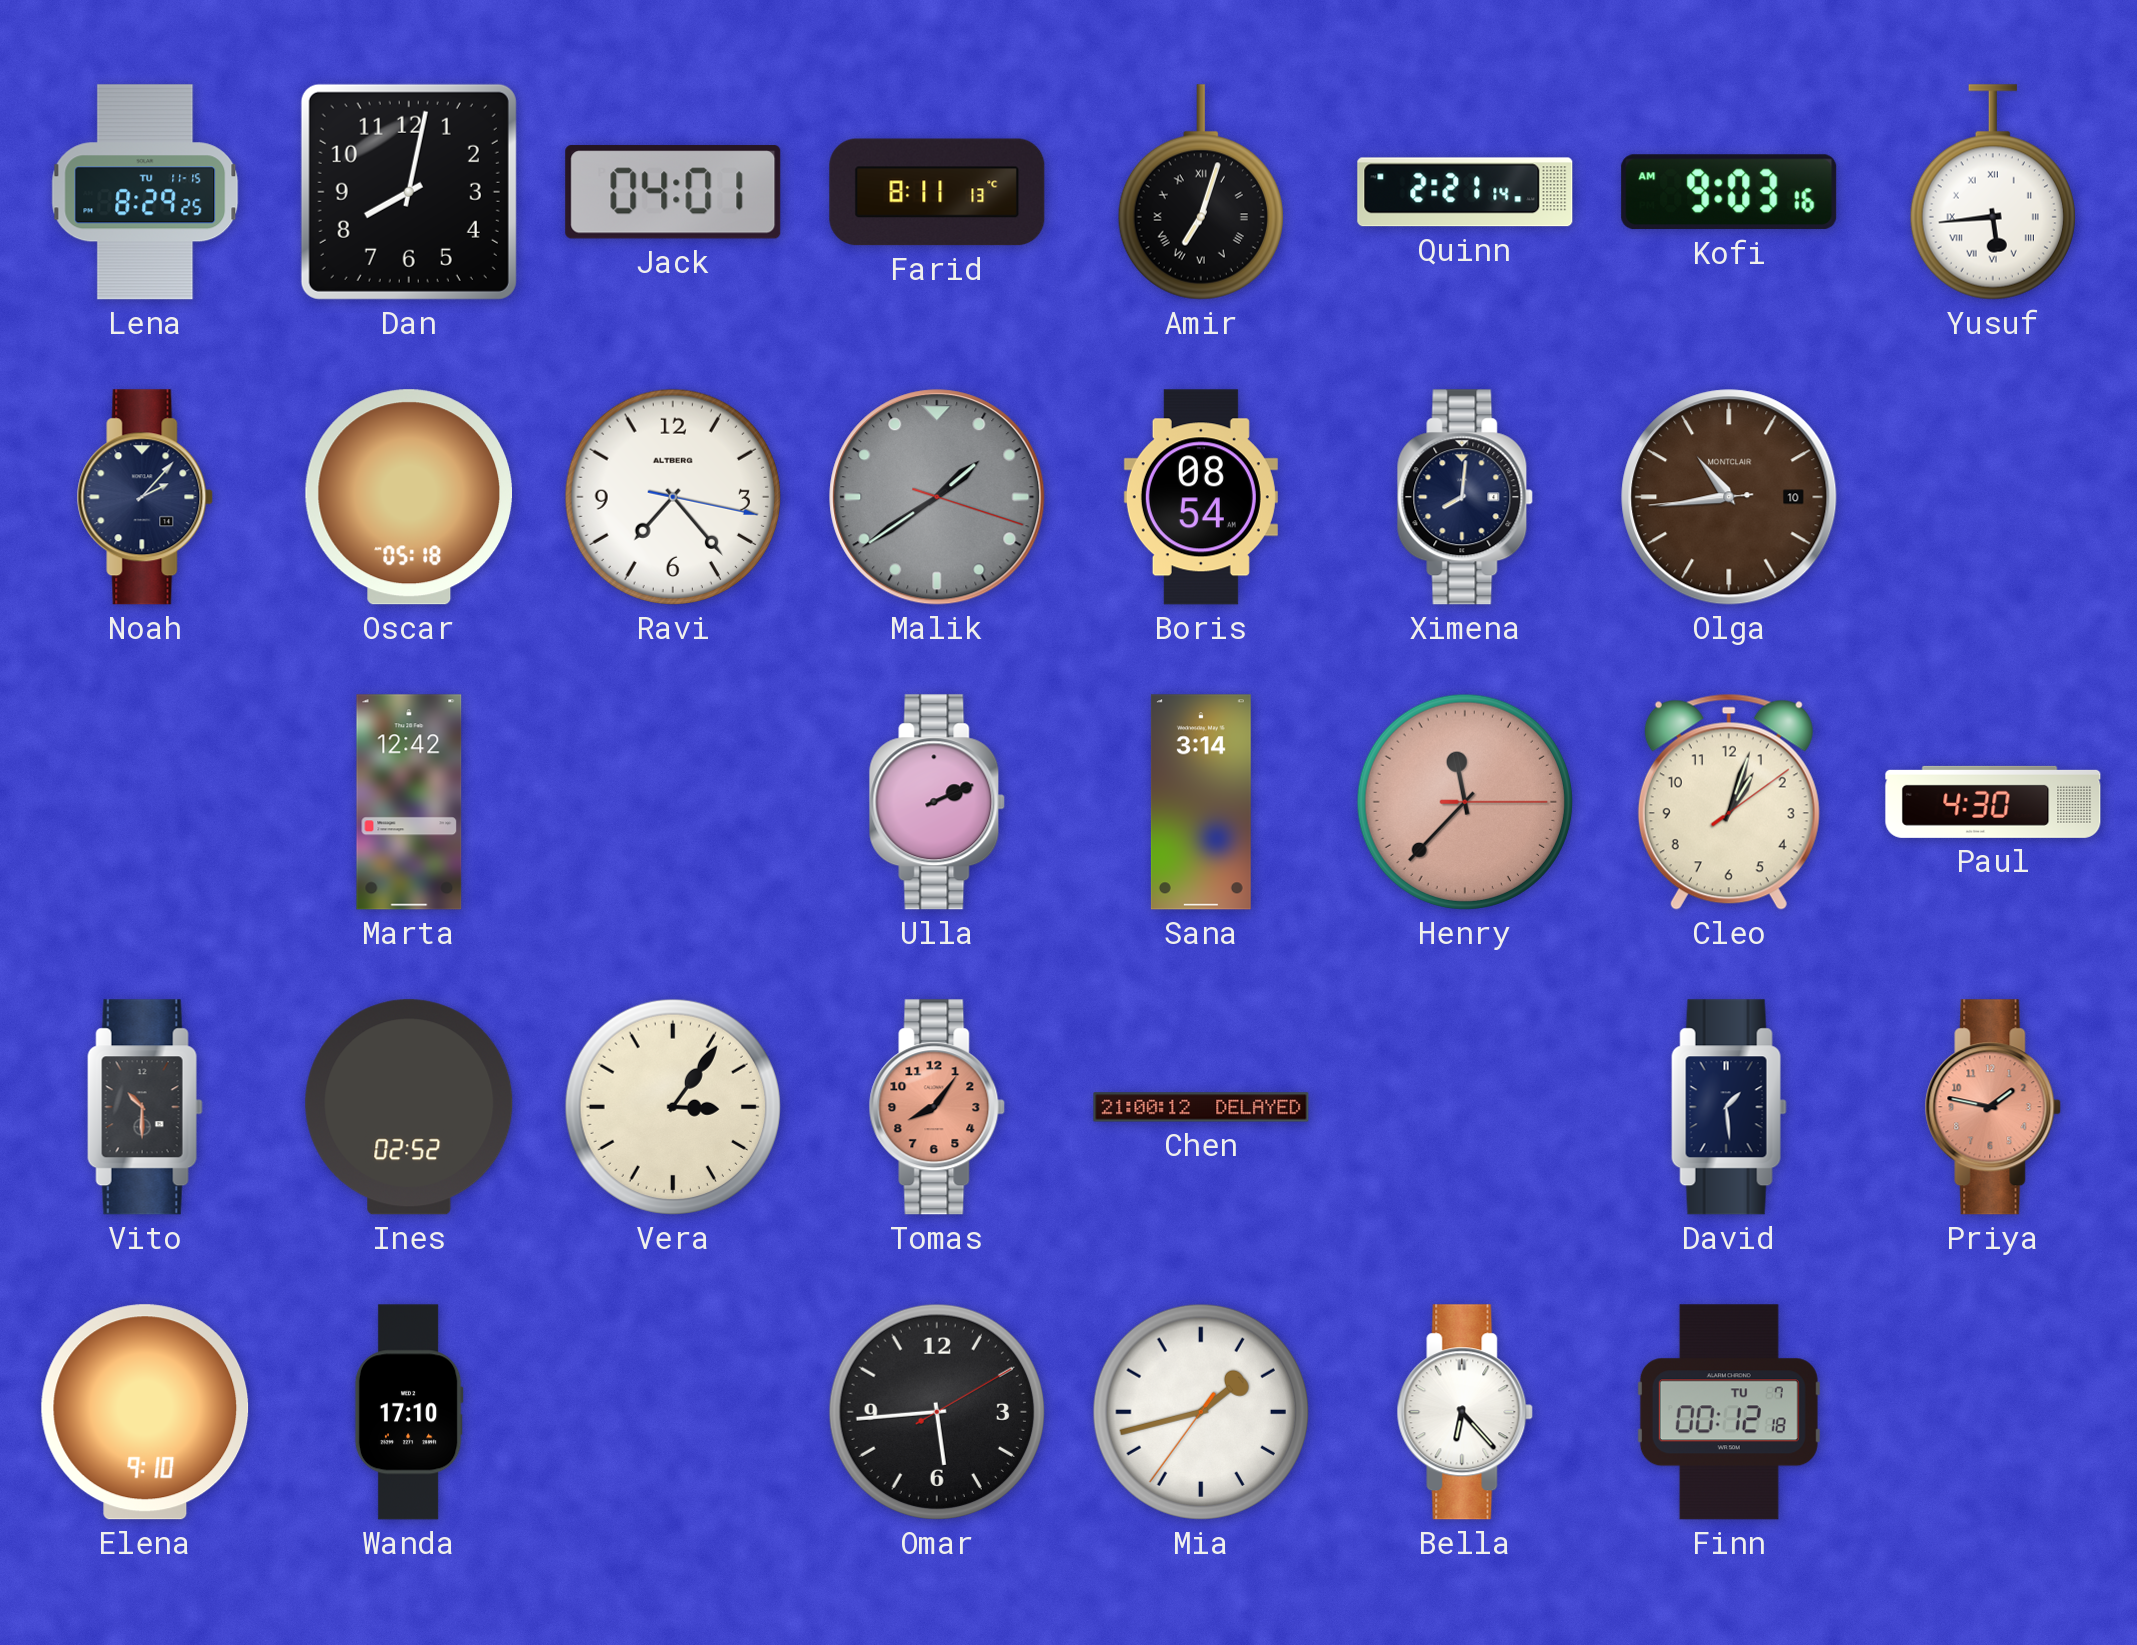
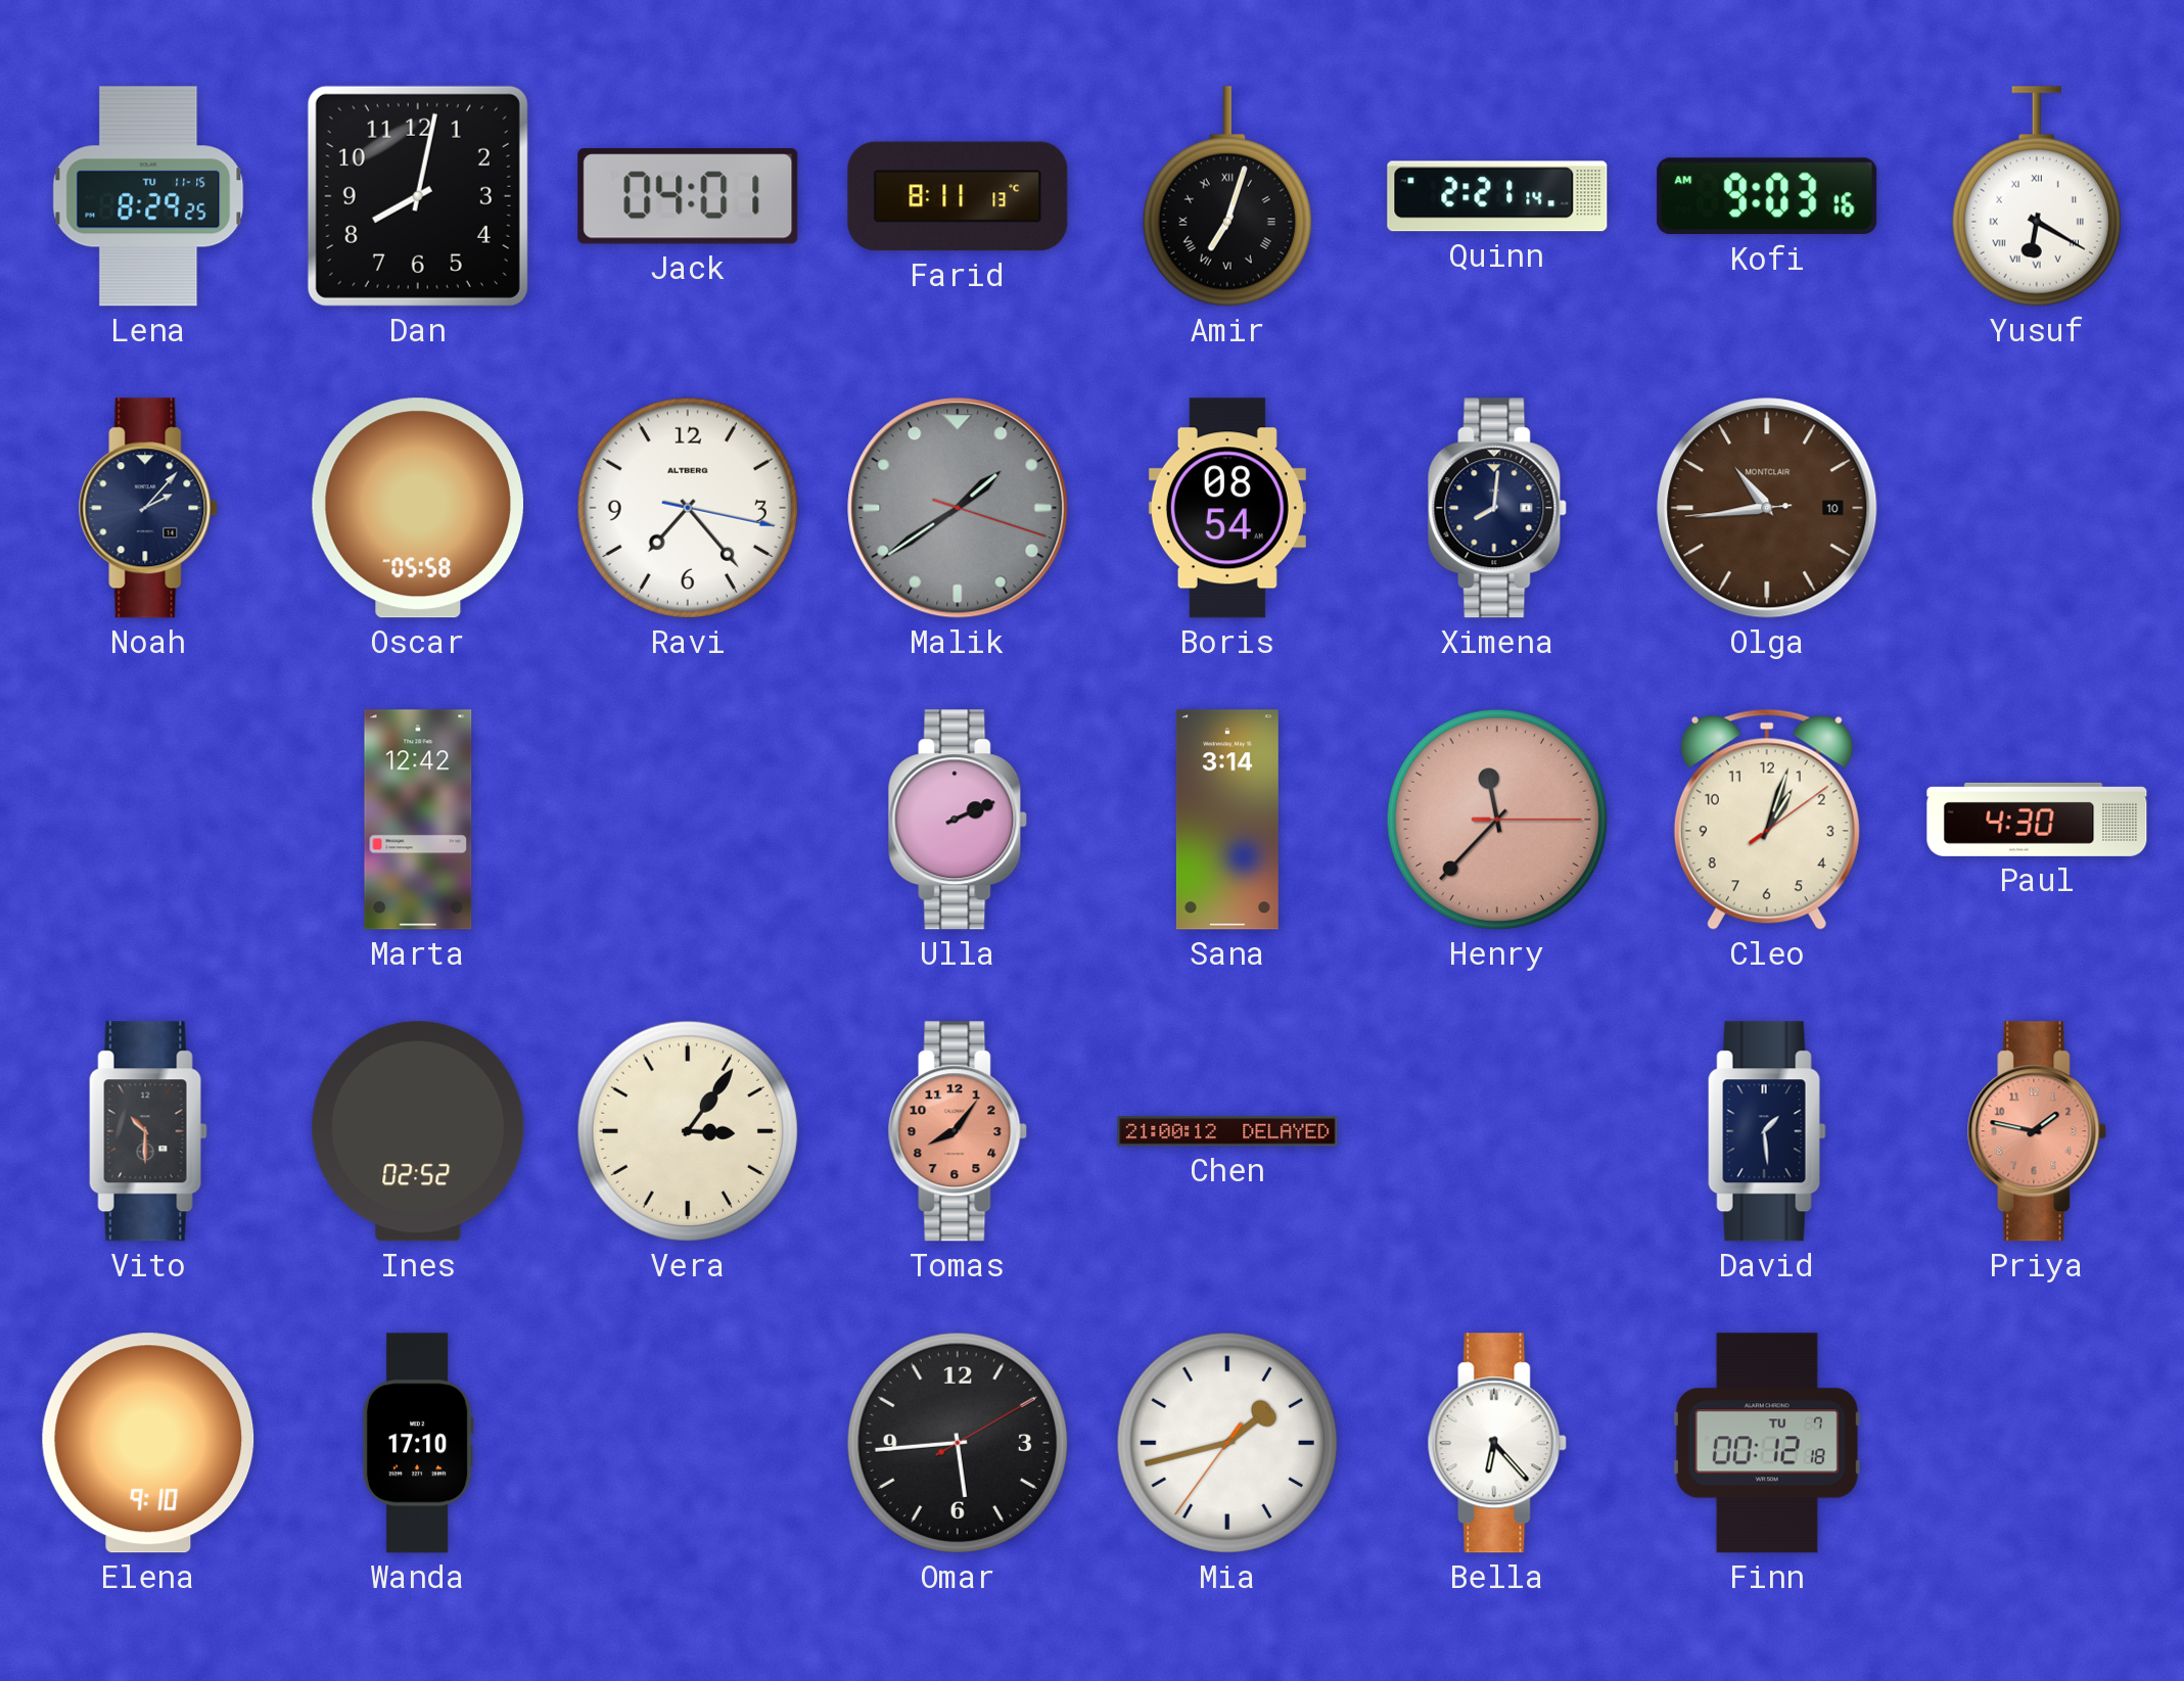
Yusuf: 5:44 -> 6:20 (2037, 196)
Oscar: 05:18 -> 05:58 (417, 508)
